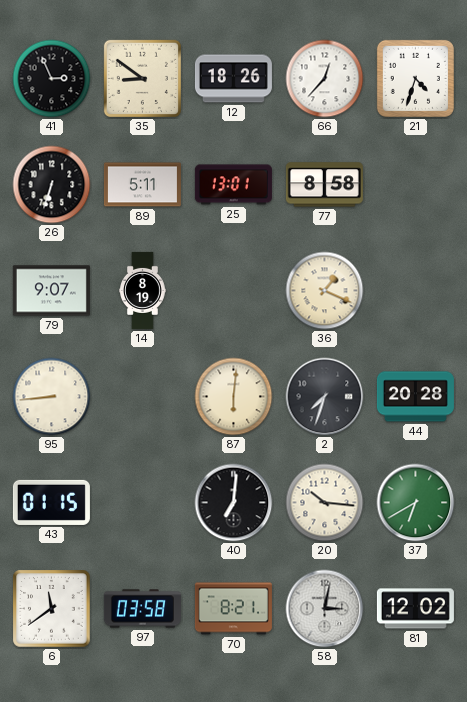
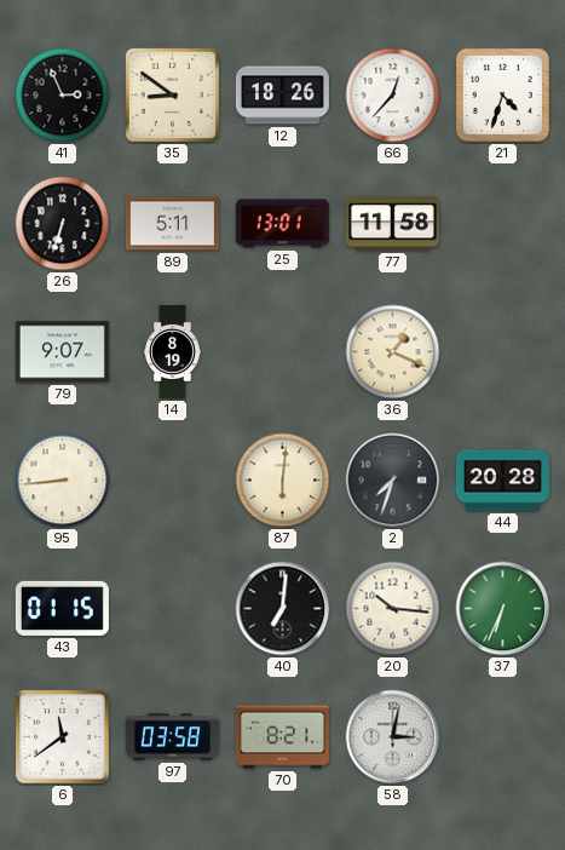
77: 8:58 -> 11:58 (392, 224)
37: 6:40 -> 6:34 (503, 609)
81: 12:02 -> none (415, 609)
